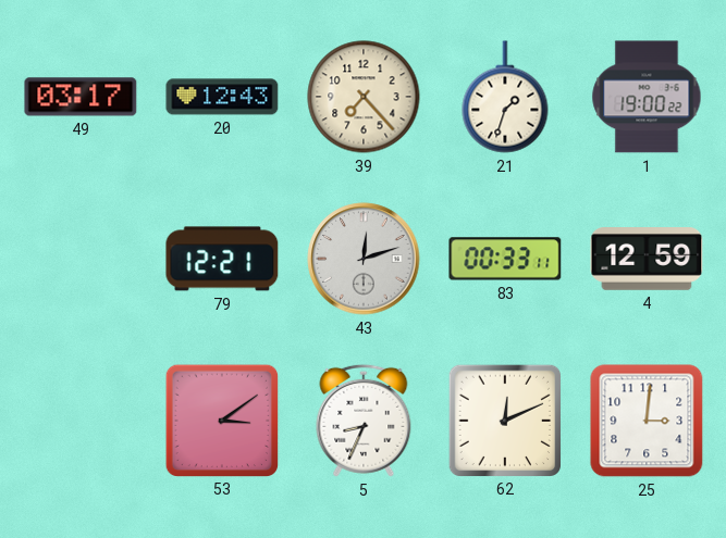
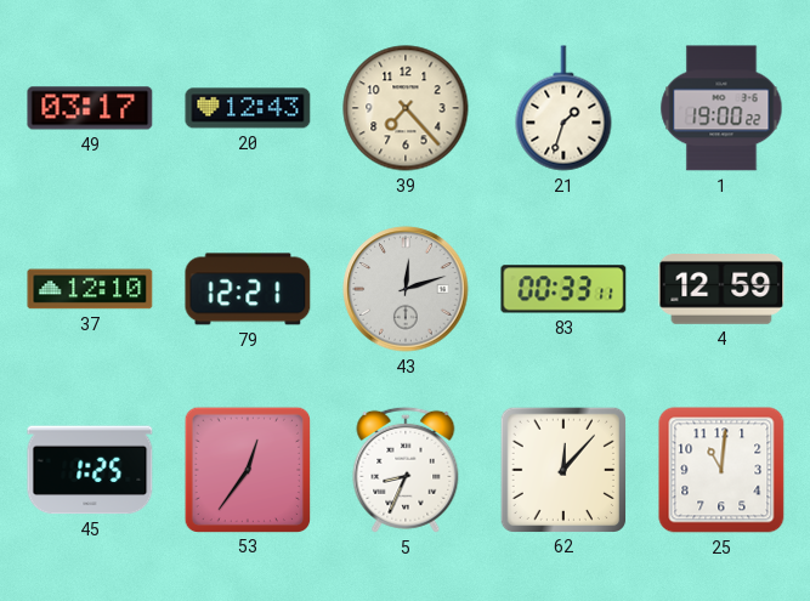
37: none -> 12:10 (90, 289)
45: none -> 1:25 (90, 470)
53: 3:09 -> 12:36 (247, 469)
62: 12:11 -> 12:07 (562, 469)
25: 3:01 -> 11:01 (721, 470)
